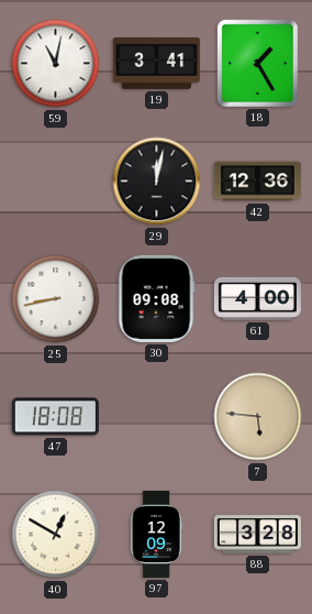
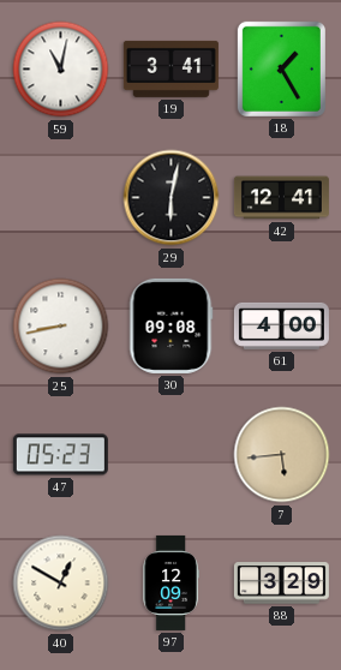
29: 12:02 -> 6:02 (172, 198)
42: 12:36 -> 12:41 (281, 198)
47: 18:08 -> 05:23 (60, 455)
7: 5:46 -> 5:44 (282, 455)
88: 3:28 -> 3:29 (281, 584)
